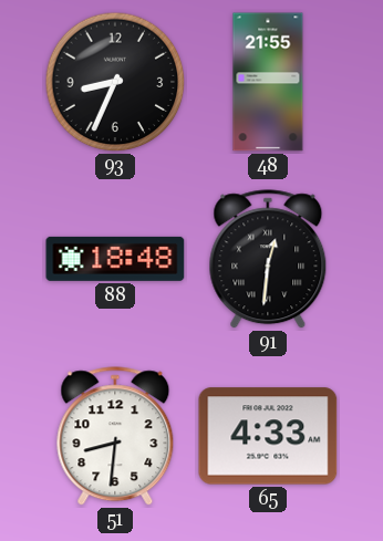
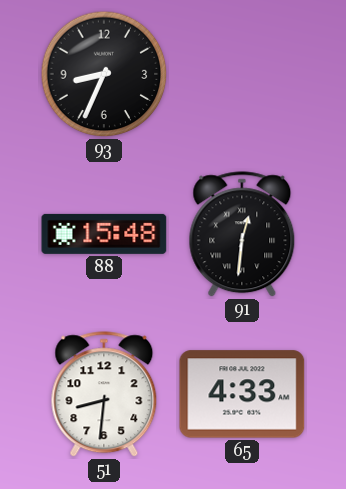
48: 21:55 -> none (268, 82)
88: 18:48 -> 15:48 (104, 234)
